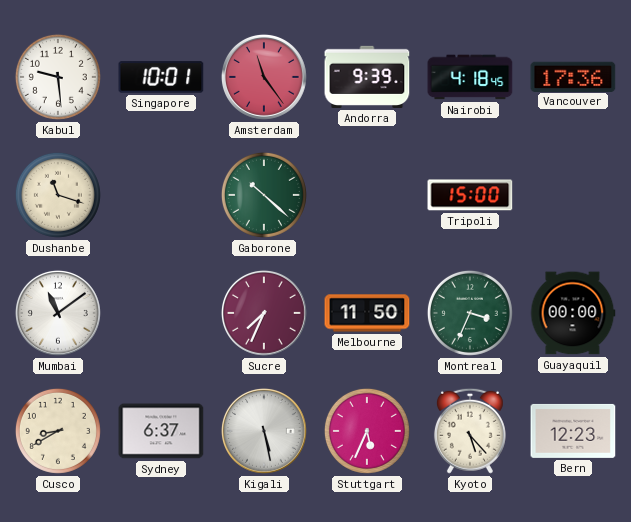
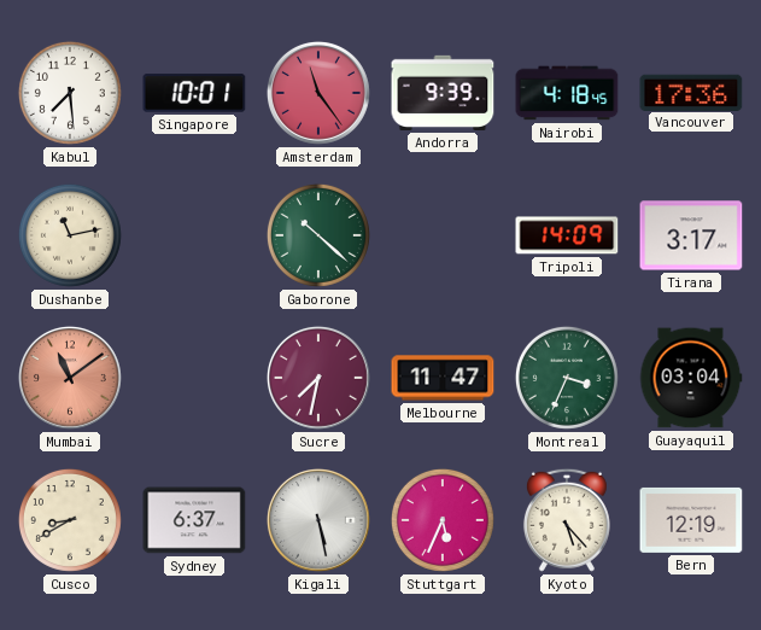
Kabul: 9:29 -> 7:29 (70, 93)
Dushanbe: 11:18 -> 11:13 (70, 235)
Tripoli: 15:00 -> 14:09 (567, 235)
Tirana: none -> 3:17 (691, 235)
Mumbai dial: white -> salmon (70, 378)
Sucre: 7:34 -> 7:32 (318, 378)
Melbourne: 11:50 -> 11:47 (443, 378)
Guayaquil: 00:00 -> 03:04 (691, 378)
Bern: 12:23 -> 12:19 (691, 520)
